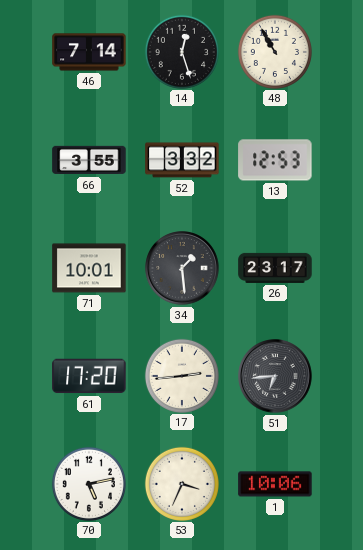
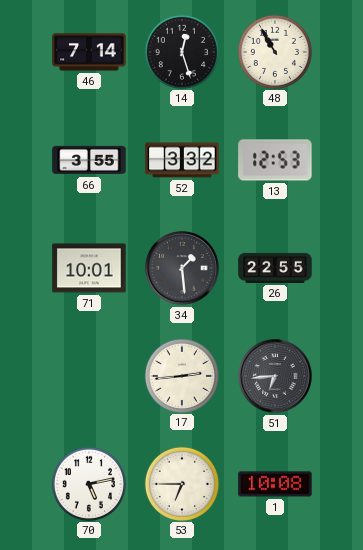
26: 23:17 -> 22:55 (275, 268)
61: 17:20 -> none (89, 376)
53: 3:34 -> 6:45 (181, 483)
1: 10:06 -> 10:08 (275, 484)
